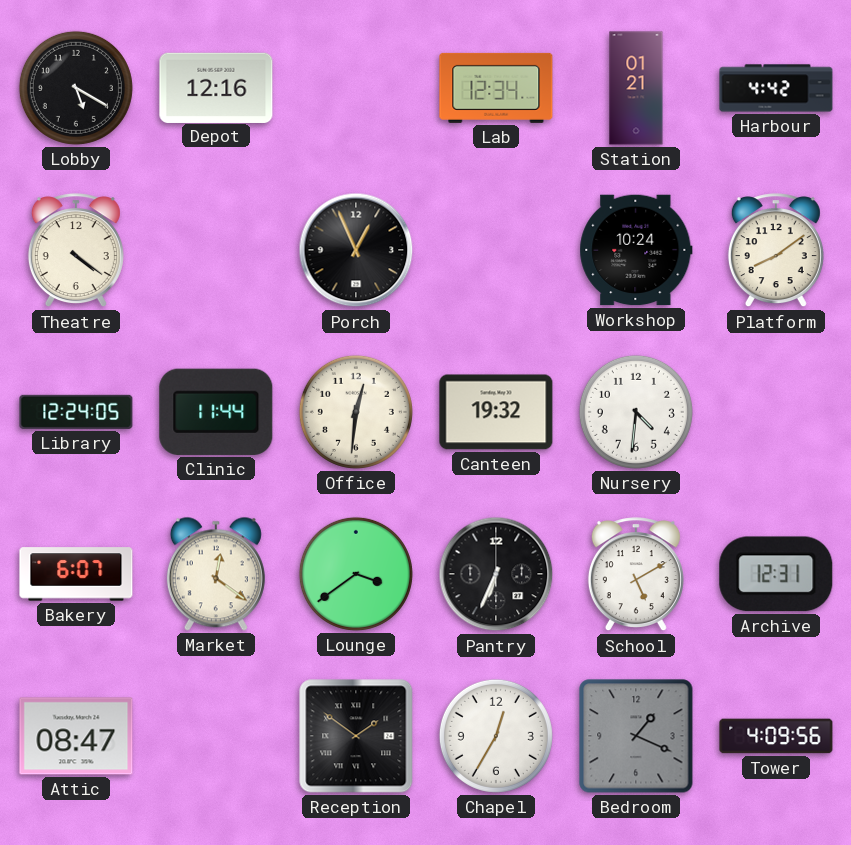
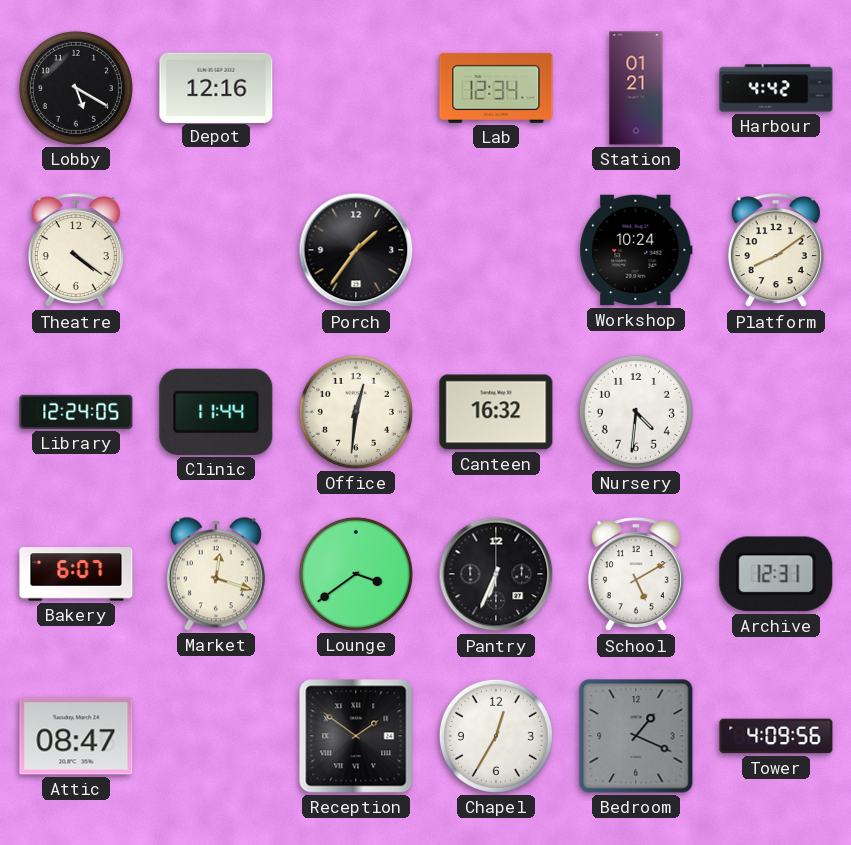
Porch: 12:56 -> 1:36 (356, 250)
Canteen: 19:32 -> 16:32 (496, 412)
Market: 12:21 -> 12:18 (216, 574)
